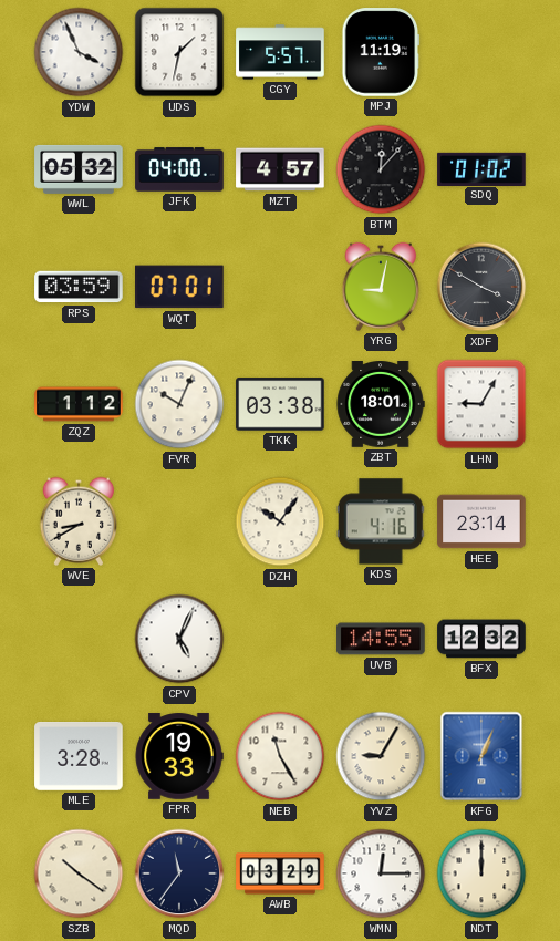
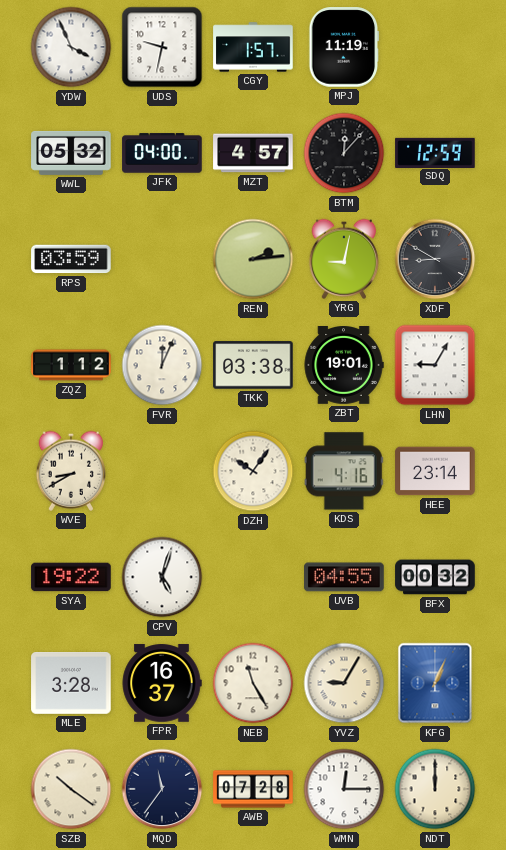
UDS: 1:32 -> 9:32 (162, 47)
CGY: 5:57 -> 1:57 (253, 47)
SDQ: 01:02 -> 12:59 (435, 152)
WQT: 07:01 -> none (180, 287)
REN: none -> 2:14 (253, 259)
XDF: 3:50 -> 8:50 (435, 259)
FVR: 10:04 -> 12:04 (162, 365)
ZBT: 18:01 -> 19:01 (344, 366)
SYA: none -> 19:22 (71, 577)
CPV: 5:04 -> 5:03 (162, 577)
UVB: 14:55 -> 04:55 (344, 577)
BFX: 12:32 -> 00:32 (435, 577)
FPR: 19:33 -> 16:37 (162, 683)
AWB: 03:29 -> 07:28 (253, 789)
